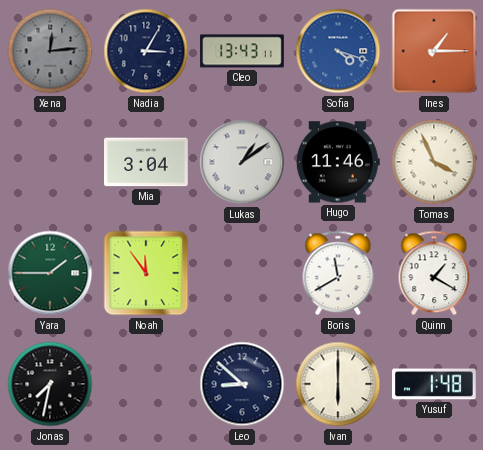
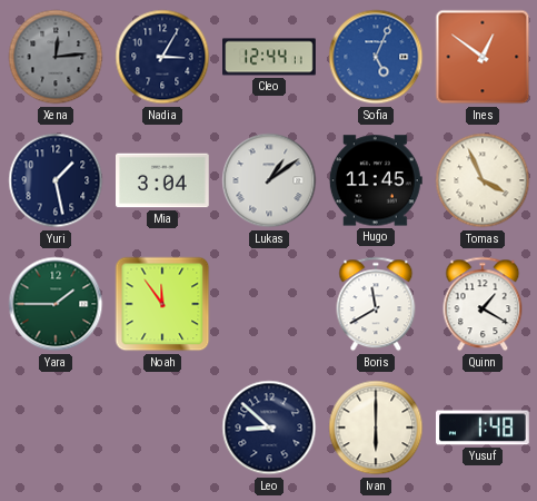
Cleo: 13:43 -> 12:44 (269, 57)
Sofia: 4:18 -> 5:04 (376, 57)
Ines: 1:15 -> 12:51 (483, 57)
Yuri: none -> 1:28 (56, 180)
Hugo: 11:46 -> 11:45 (376, 180)
Jonas: 7:32 -> none (50, 384)
